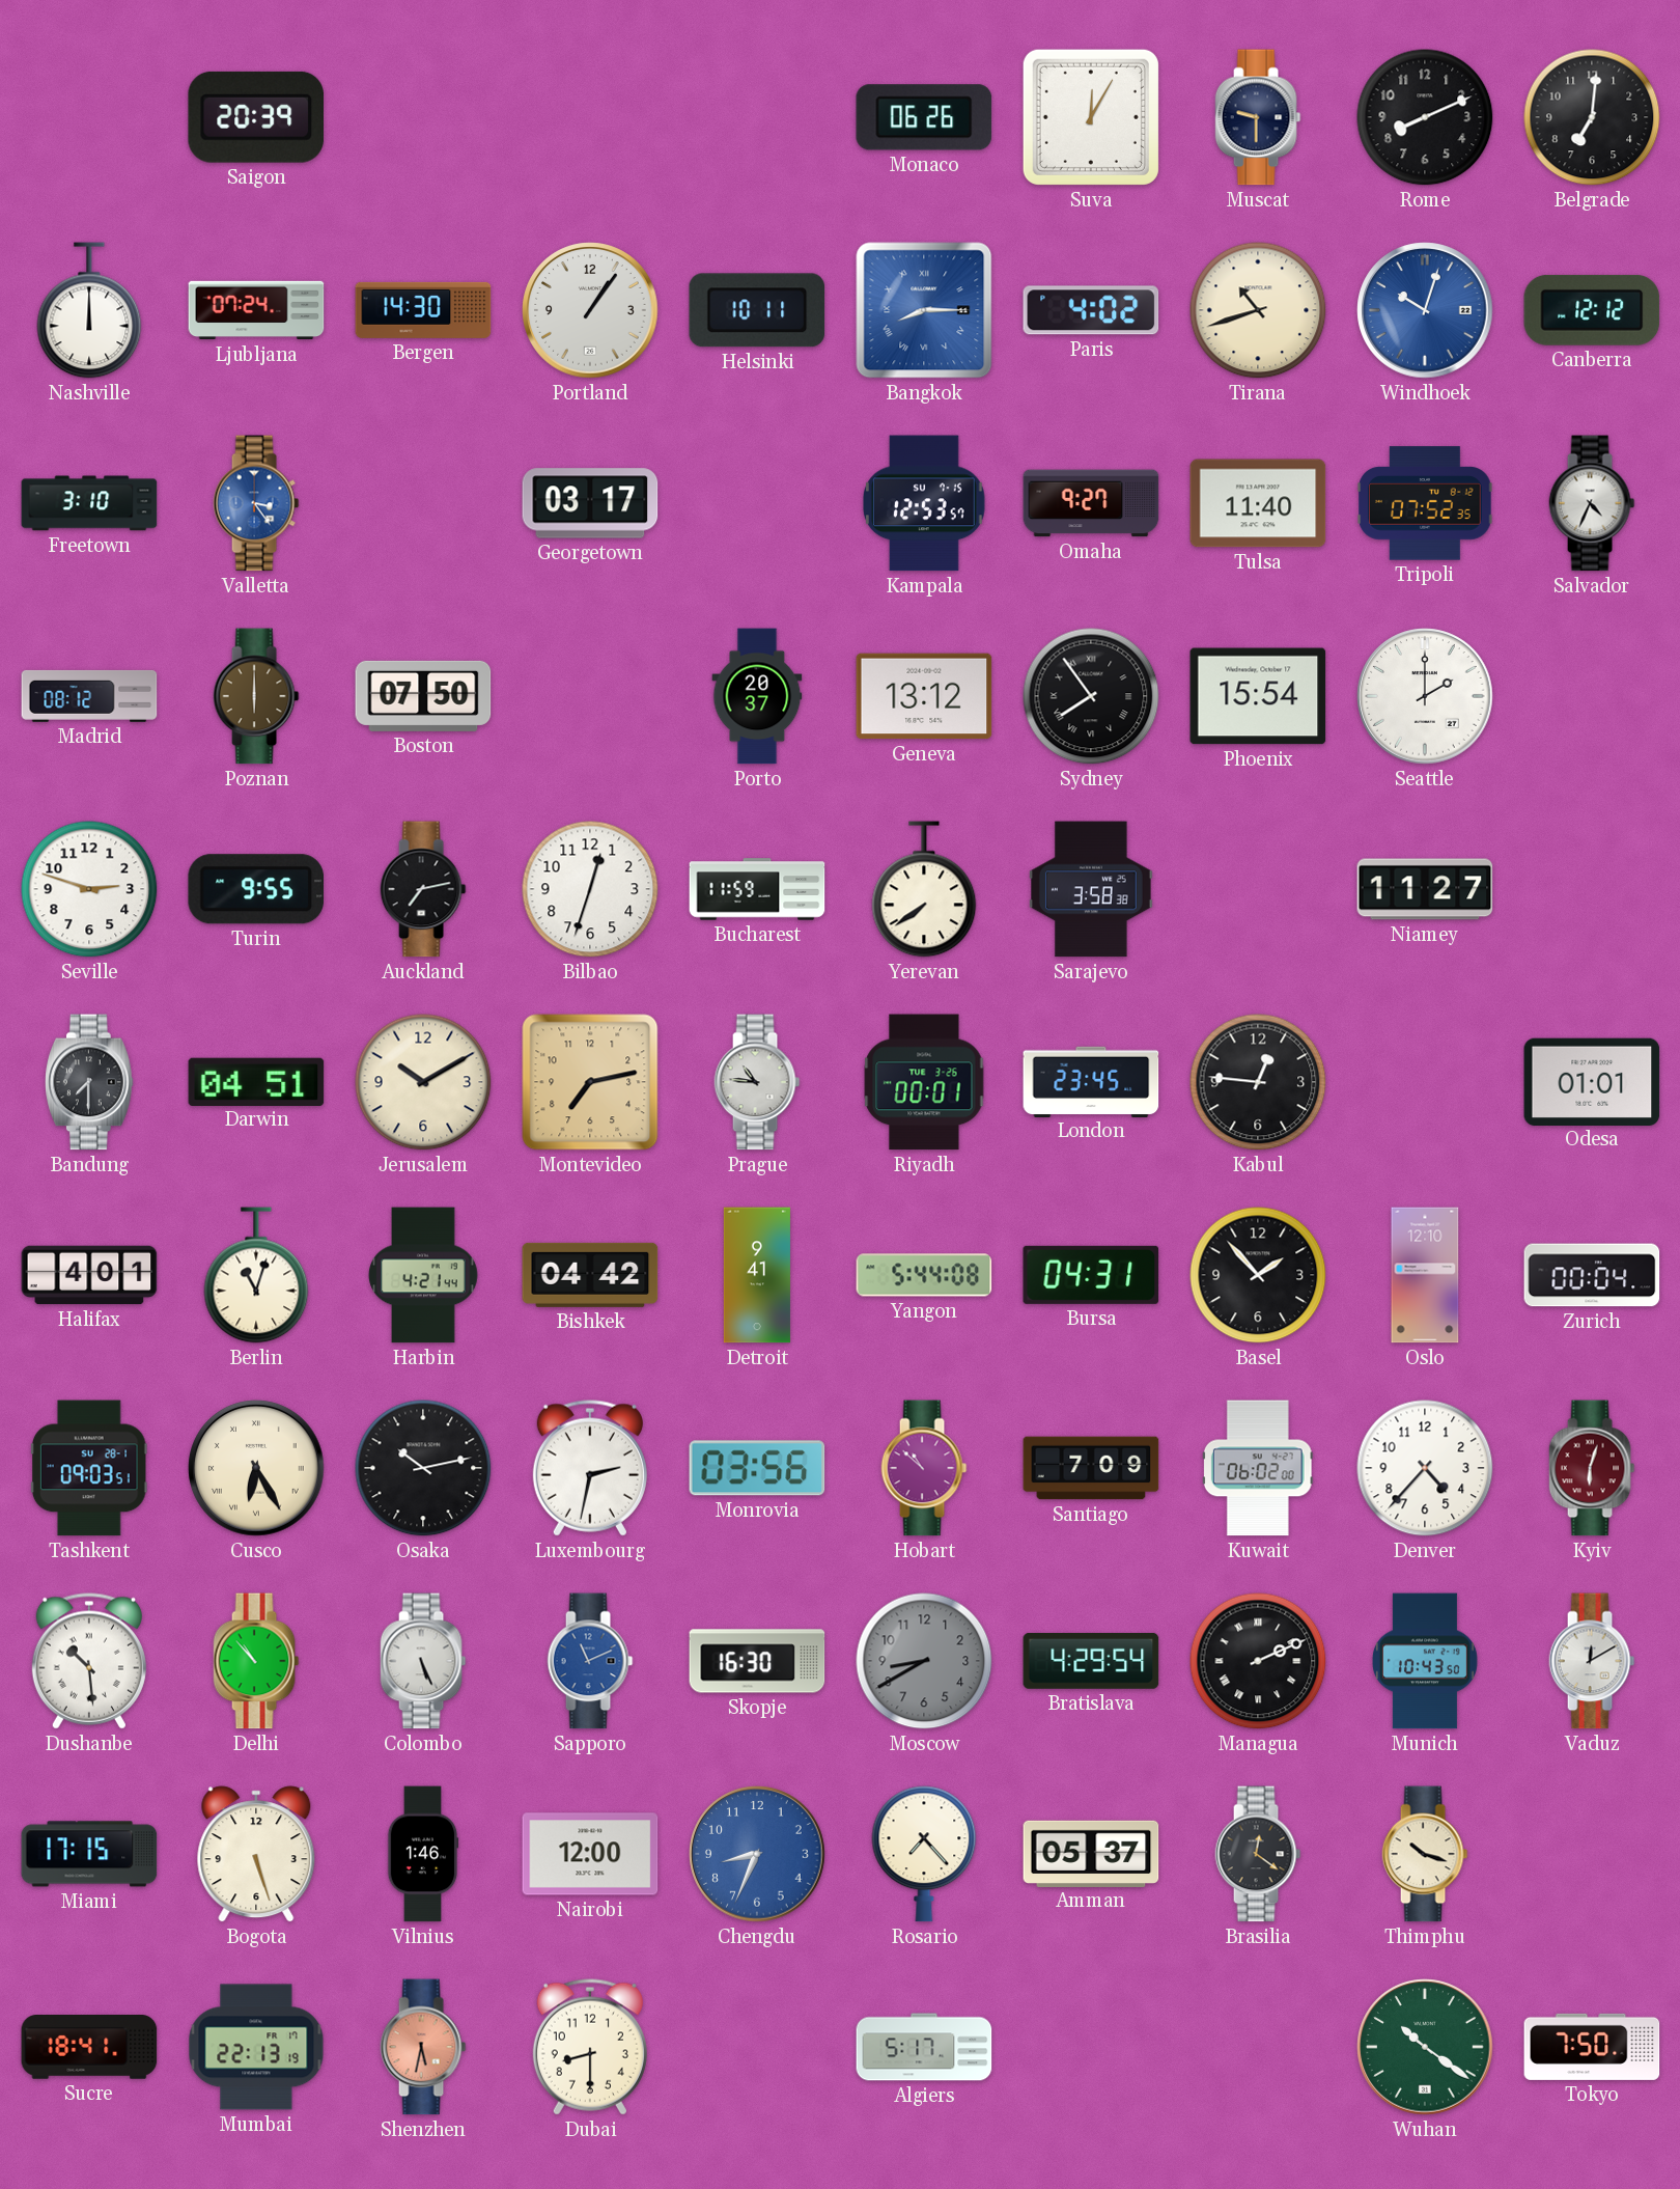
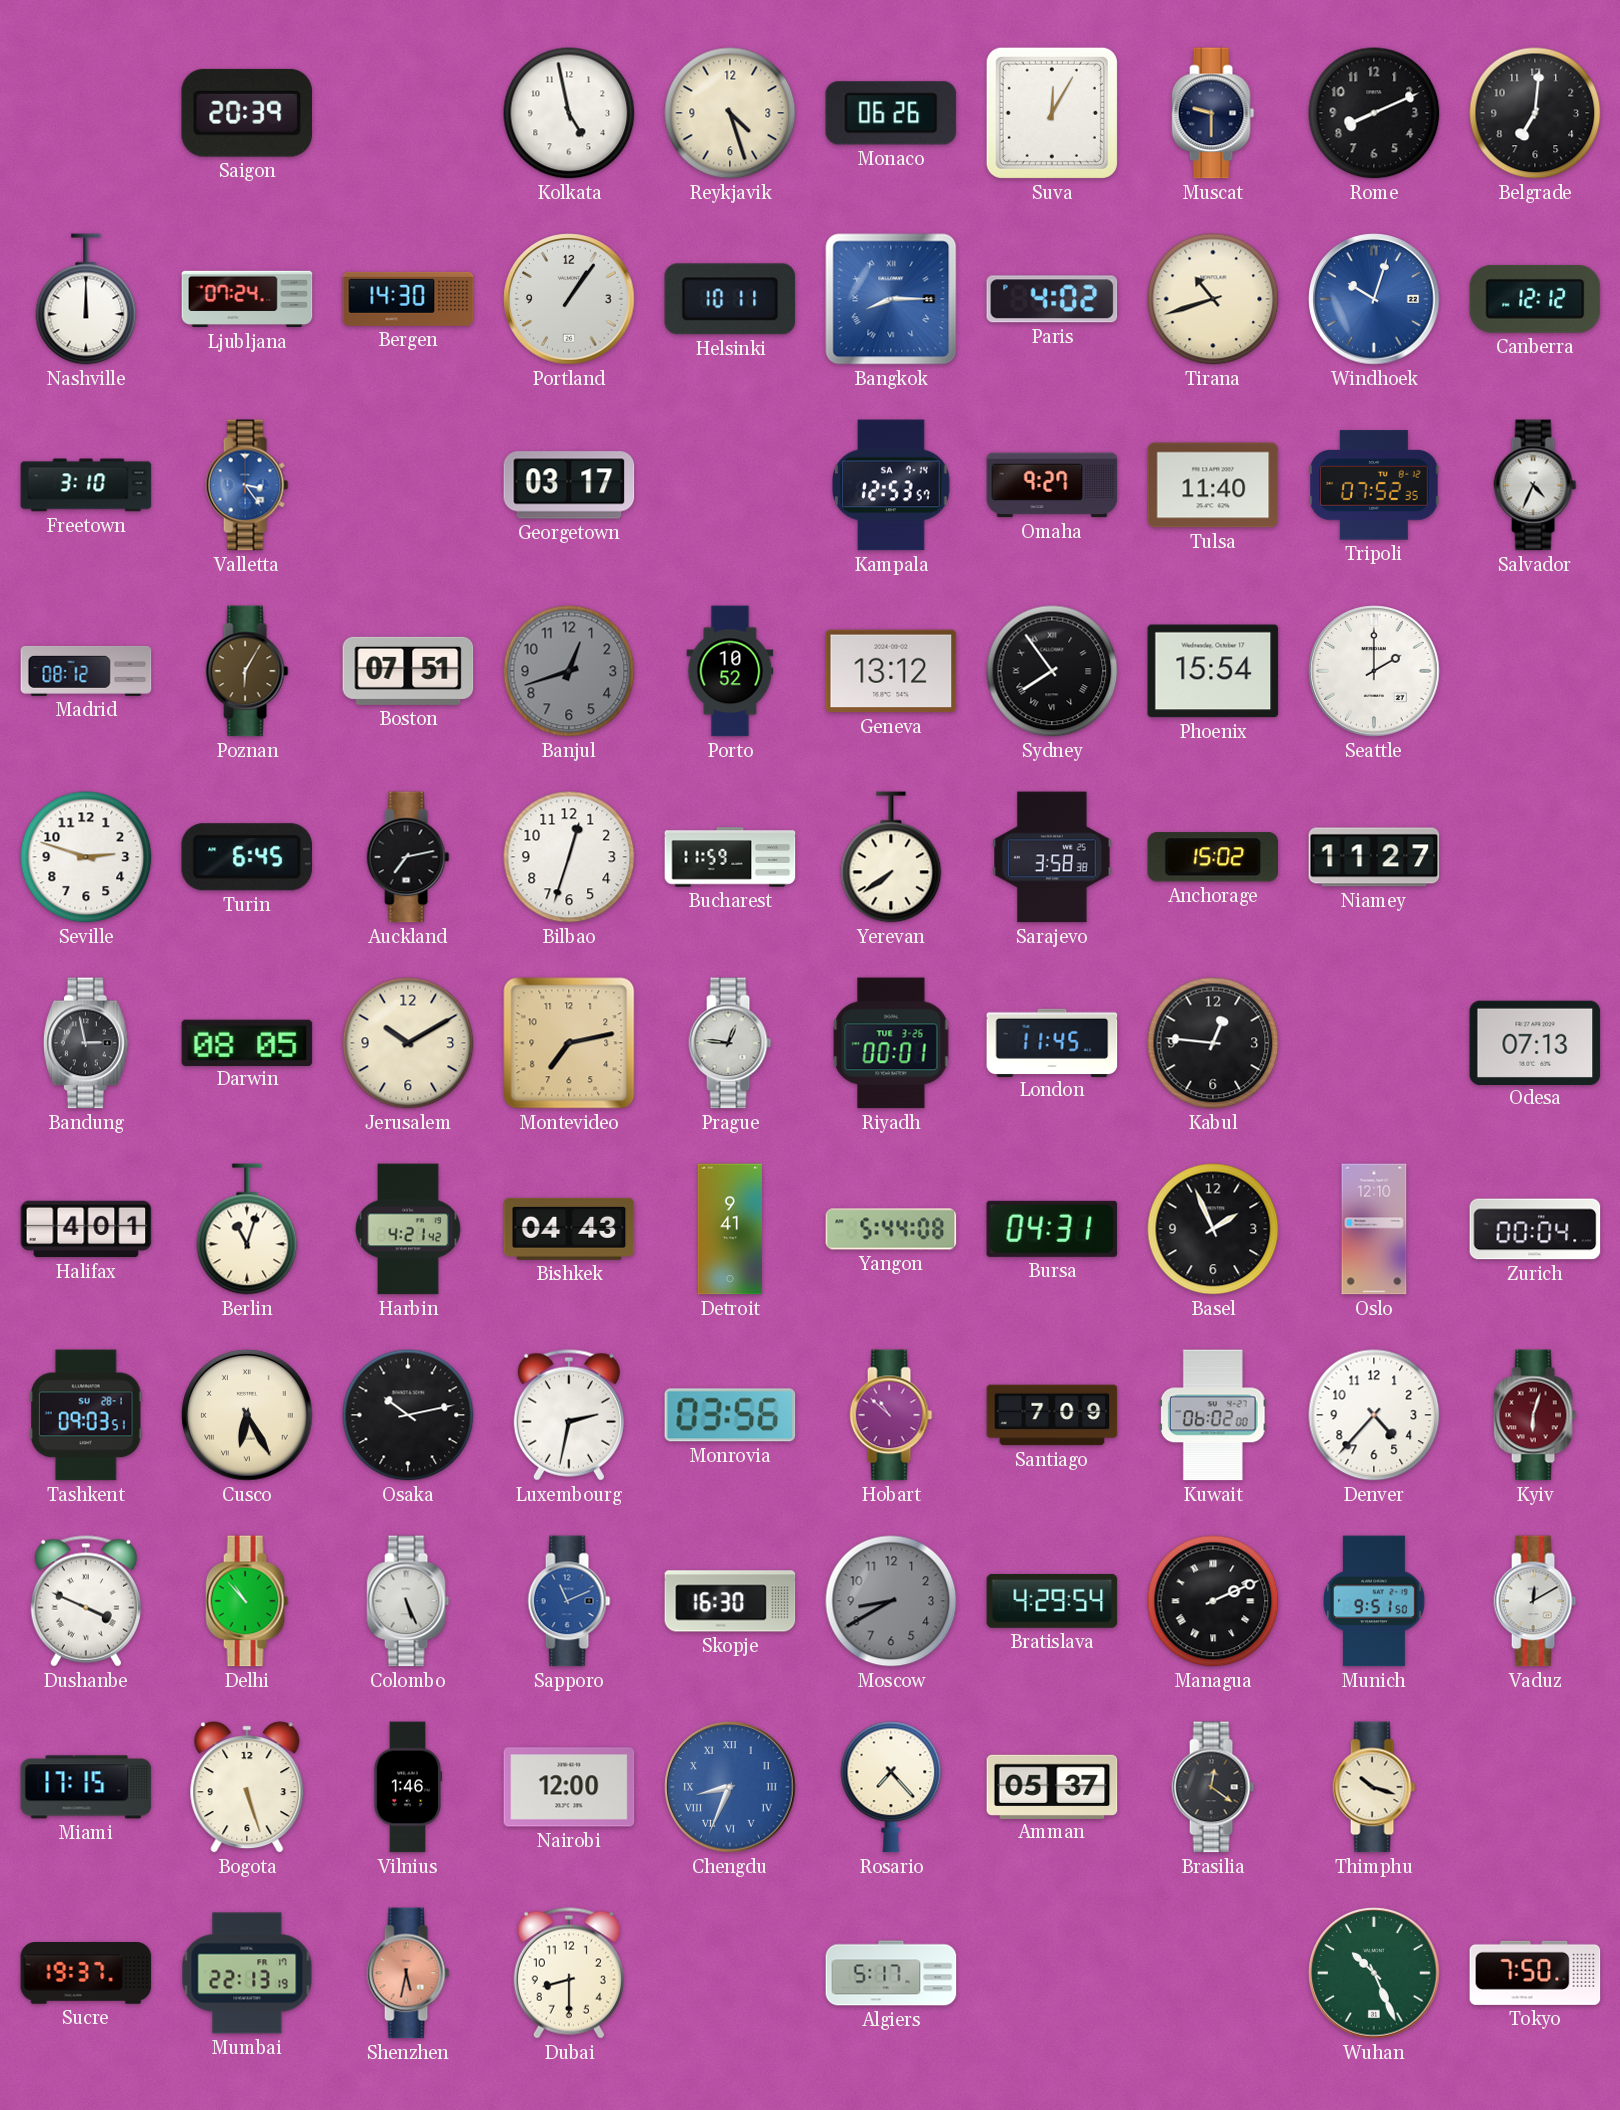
Kolkata: none -> 4:58 (569, 113)
Reykjavik: none -> 4:27 (730, 113)
Kampala date: SU 7-15 -> SA 7-14 (891, 485)
Poznan: 6:00 -> 6:05 (247, 671)
Boston: 07:50 -> 07:51 (408, 671)
Banjul: none -> 12:42 (569, 671)
Porto: 20:37 -> 10:52 (730, 671)
Turin: 9:55 -> 6:45 (246, 857)
Anchorage: none -> 15:02 (1213, 857)
Bandung: 7:30 -> 2:58 (87, 1043)
Darwin: 04:51 -> 08:05 (247, 1042)
Prague: 10:46 -> 12:46 (730, 1043)
London: 23:45 -> 11:45 (1052, 1042)
Odesa: 01:01 -> 07:13 (1535, 1042)
Harbin: 4:21:44 -> 4:21:42 (408, 1229)
Bishkek: 04:42 -> 04:43 (569, 1229)
Basel: 1:53 -> 1:56 (1213, 1229)
Dushanbe: 10:29 -> 3:49 (86, 1601)
Munich: 10:43 -> 9:51 (1375, 1601)
Chengdu numerals: Arabic -> Roman (730, 1787)
Sucre: 18:41 -> 19:37 (86, 1974)
Wuhan: 10:21 -> 10:26 (1374, 1973)
